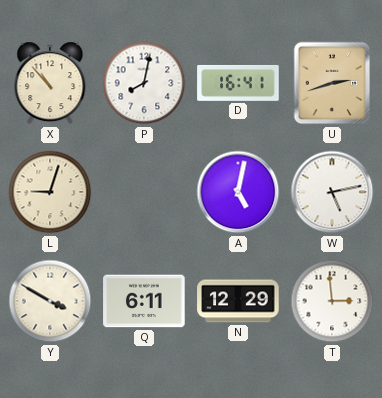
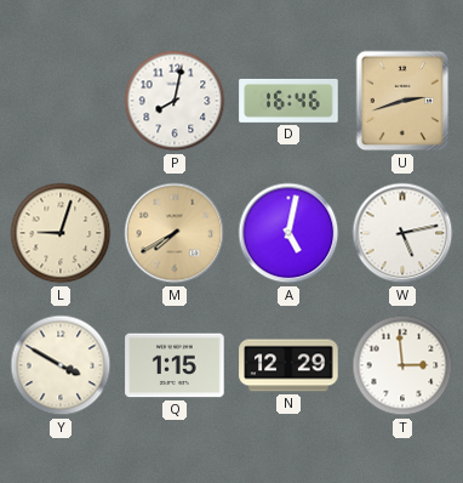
X: 10:53 -> none (50, 83)
D: 16:41 -> 16:46 (288, 101)
M: none -> 7:40 (175, 233)
Q: 6:11 -> 1:15 (175, 365)
